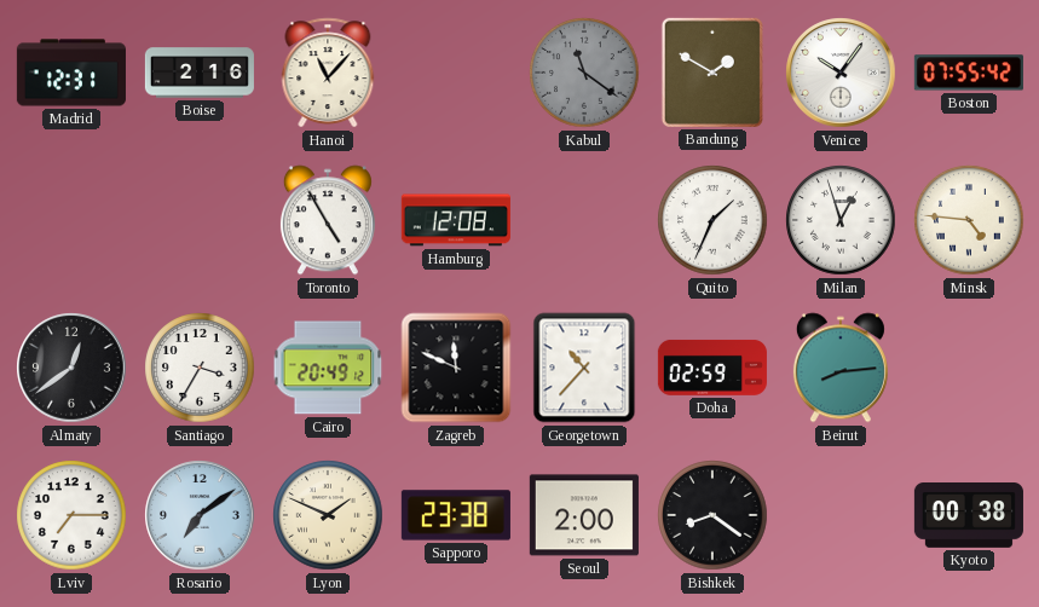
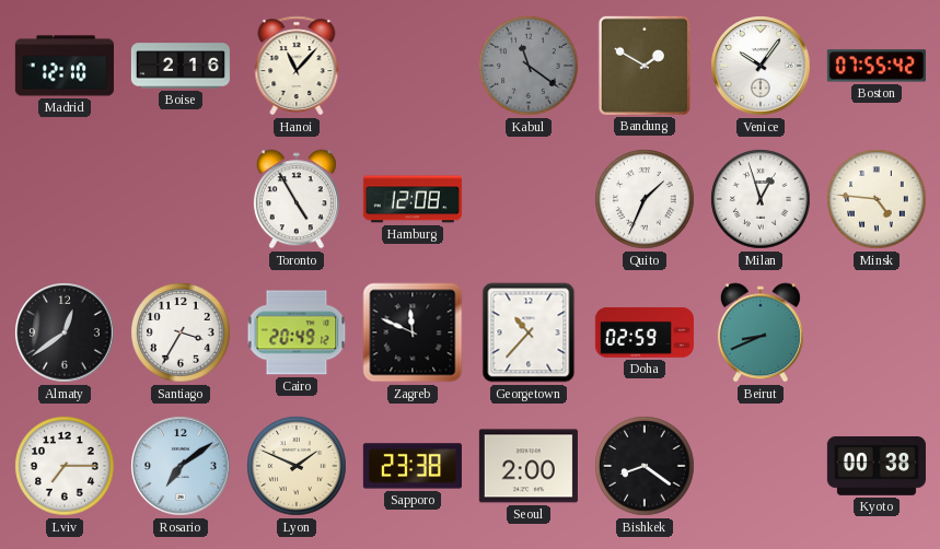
Madrid: 12:31 -> 12:10 (65, 66)
Beirut: 8:14 -> 8:41 (761, 332)
